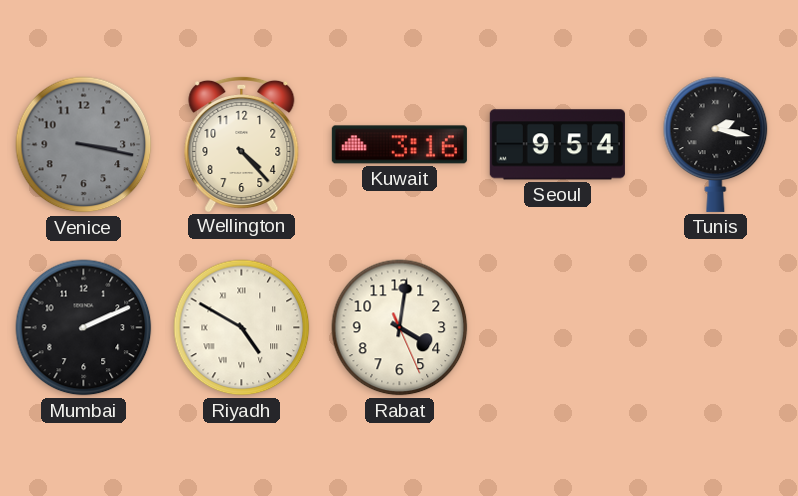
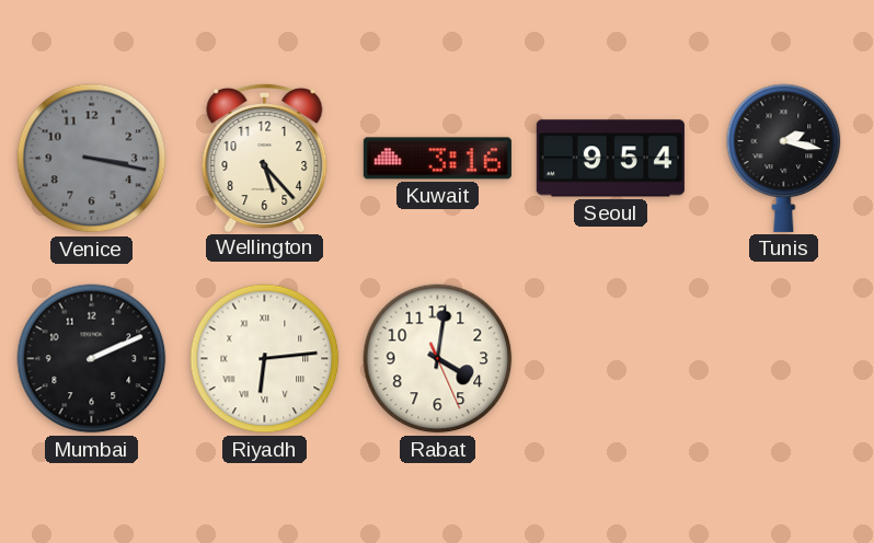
Wellington: 4:23 -> 5:23 (265, 157)
Riyadh: 4:50 -> 6:14 (265, 359)
